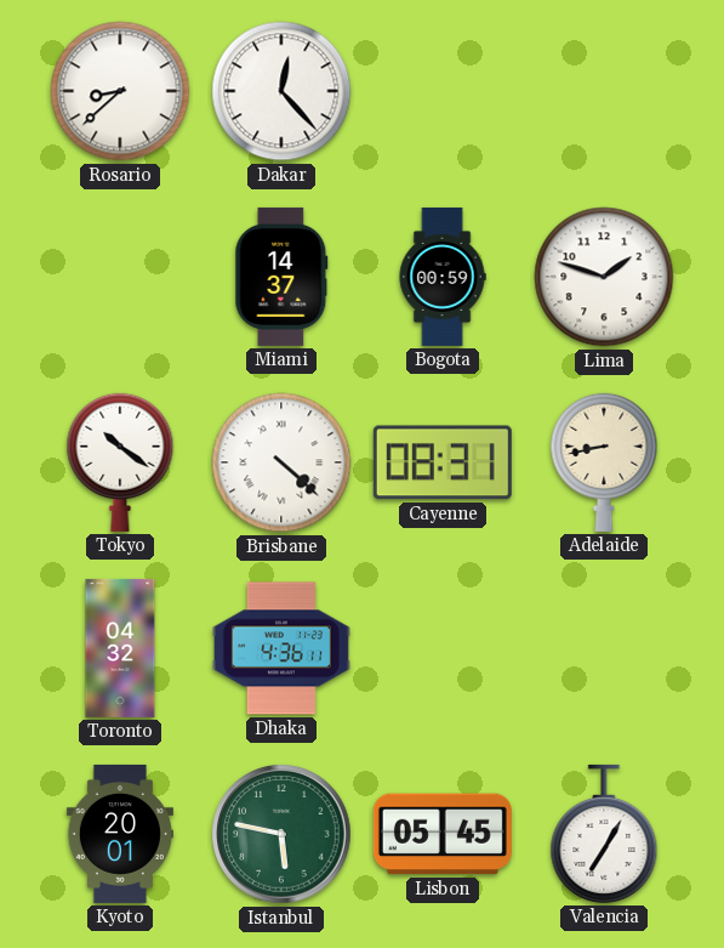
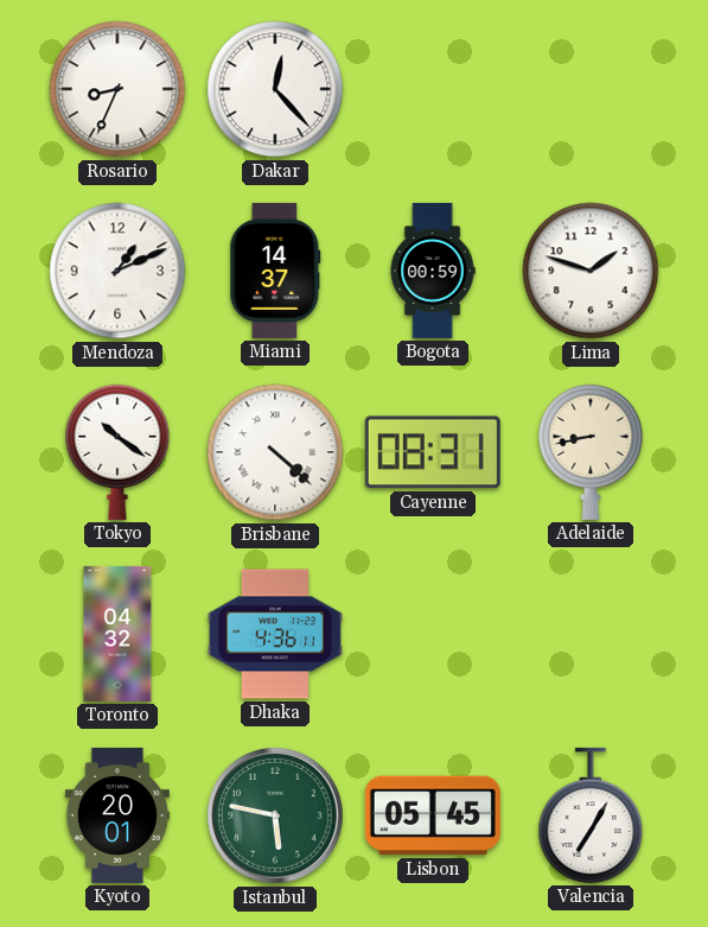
Rosario: 8:38 -> 8:34 (117, 89)
Mendoza: none -> 1:11 (117, 271)
